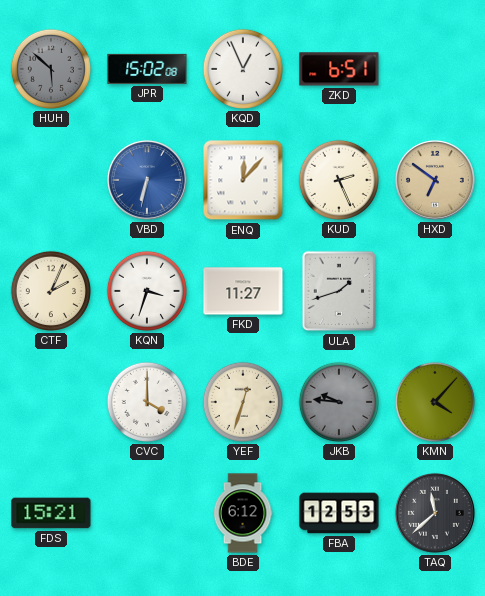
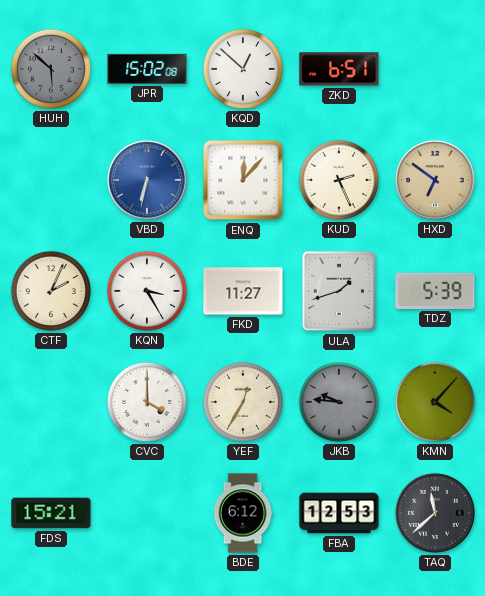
KQD: 12:56 -> 12:52 (243, 69)
KQN: 3:33 -> 3:25 (147, 291)
TDZ: none -> 5:39 (435, 291)
YEF: 12:33 -> 12:35 (243, 402)
